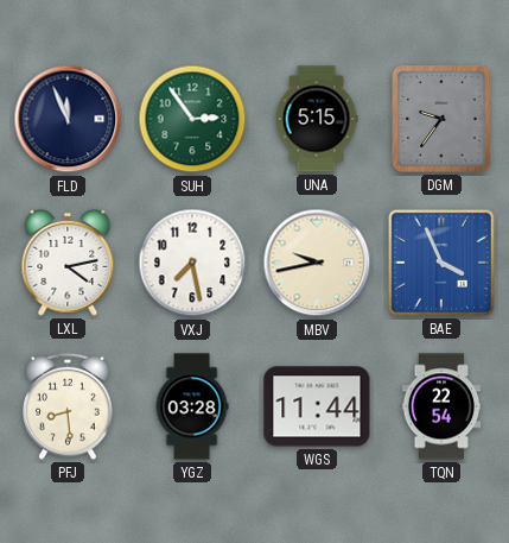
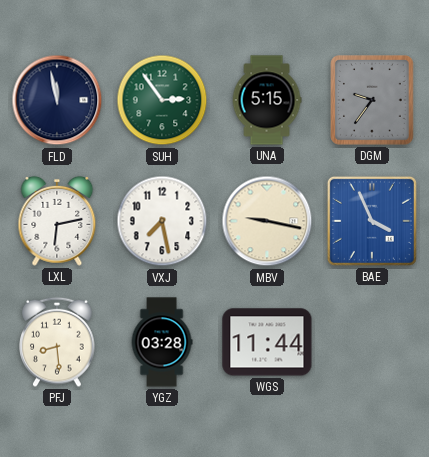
FLD: 11:56 -> 11:58 (57, 100)
LXL: 4:13 -> 6:13 (57, 221)
MBV: 9:43 -> 9:17 (267, 221)
TQN: 22:54 -> none (441, 406)
